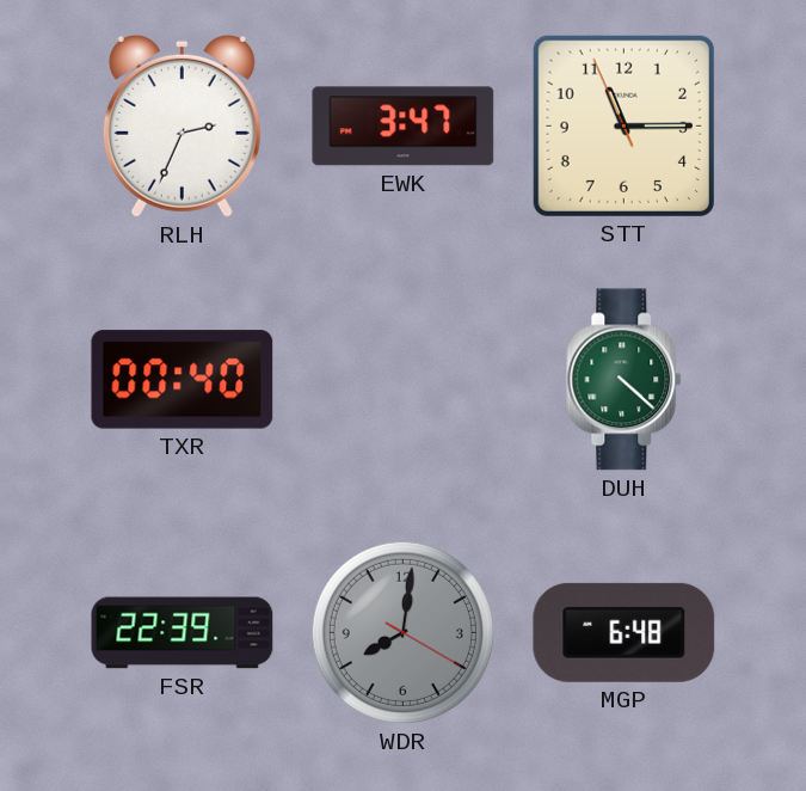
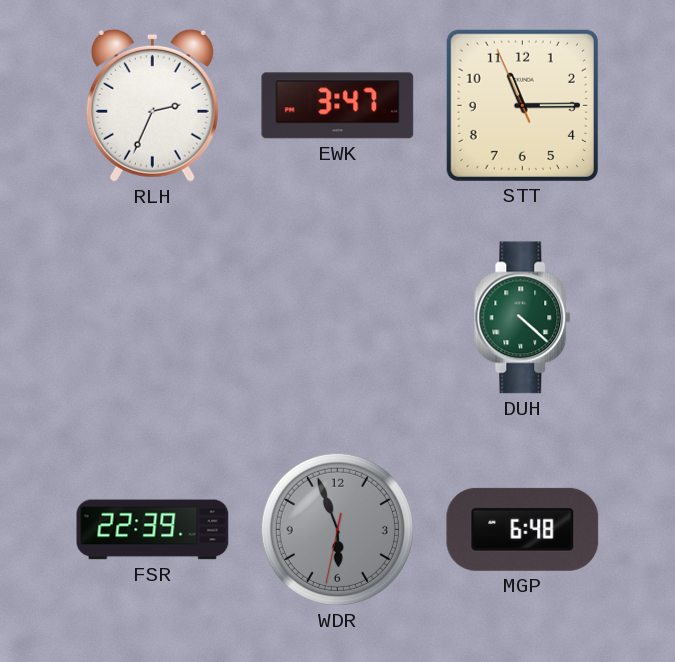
TXR: 00:40 -> none (183, 380)
WDR: 8:01 -> 5:56 (337, 529)
